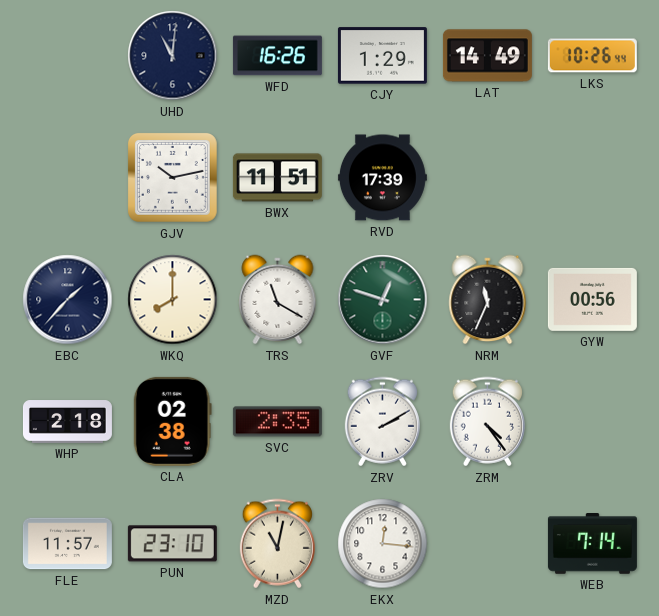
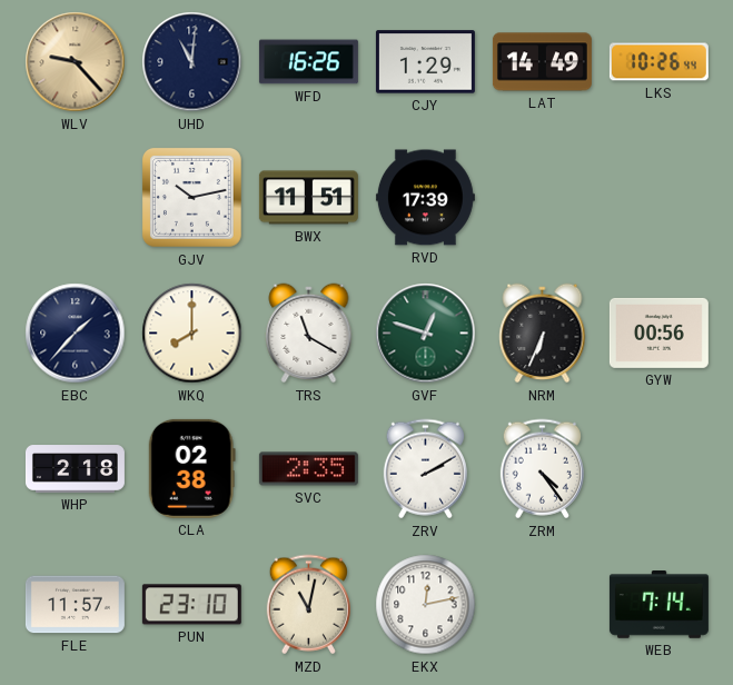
WLV: none -> 9:23 (76, 62)
NRM: 11:34 -> 6:34 (543, 334)
EKX: 12:16 -> 12:13 (426, 605)
